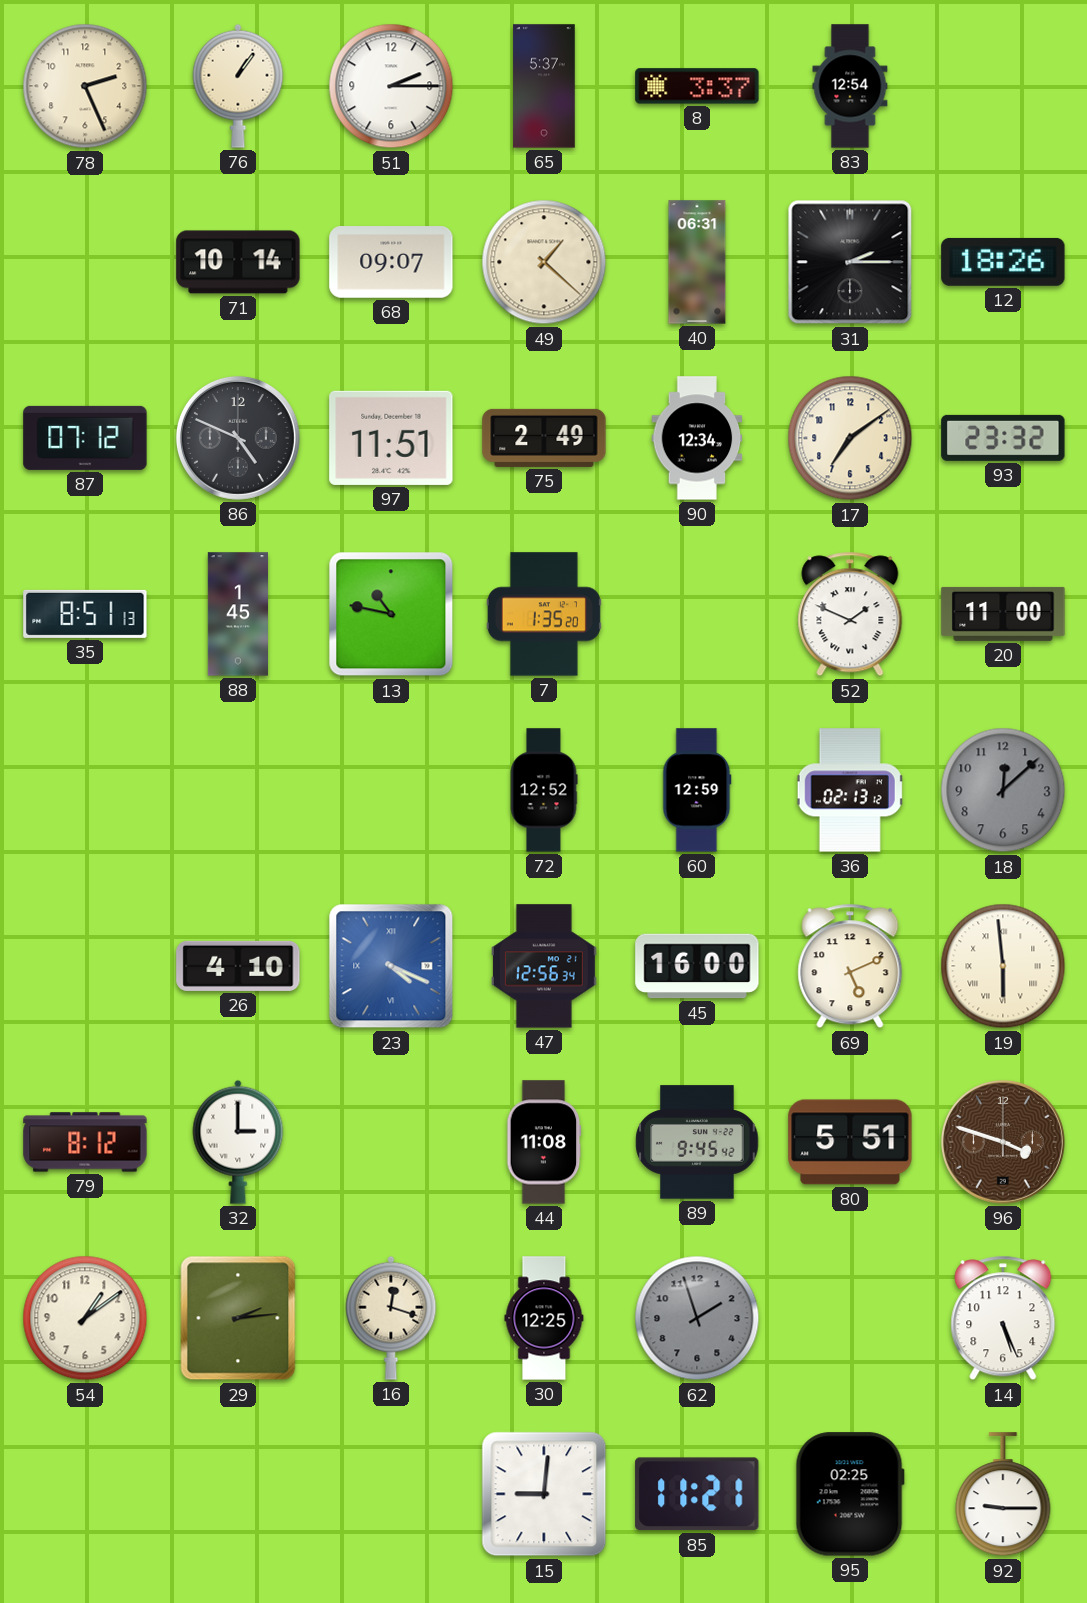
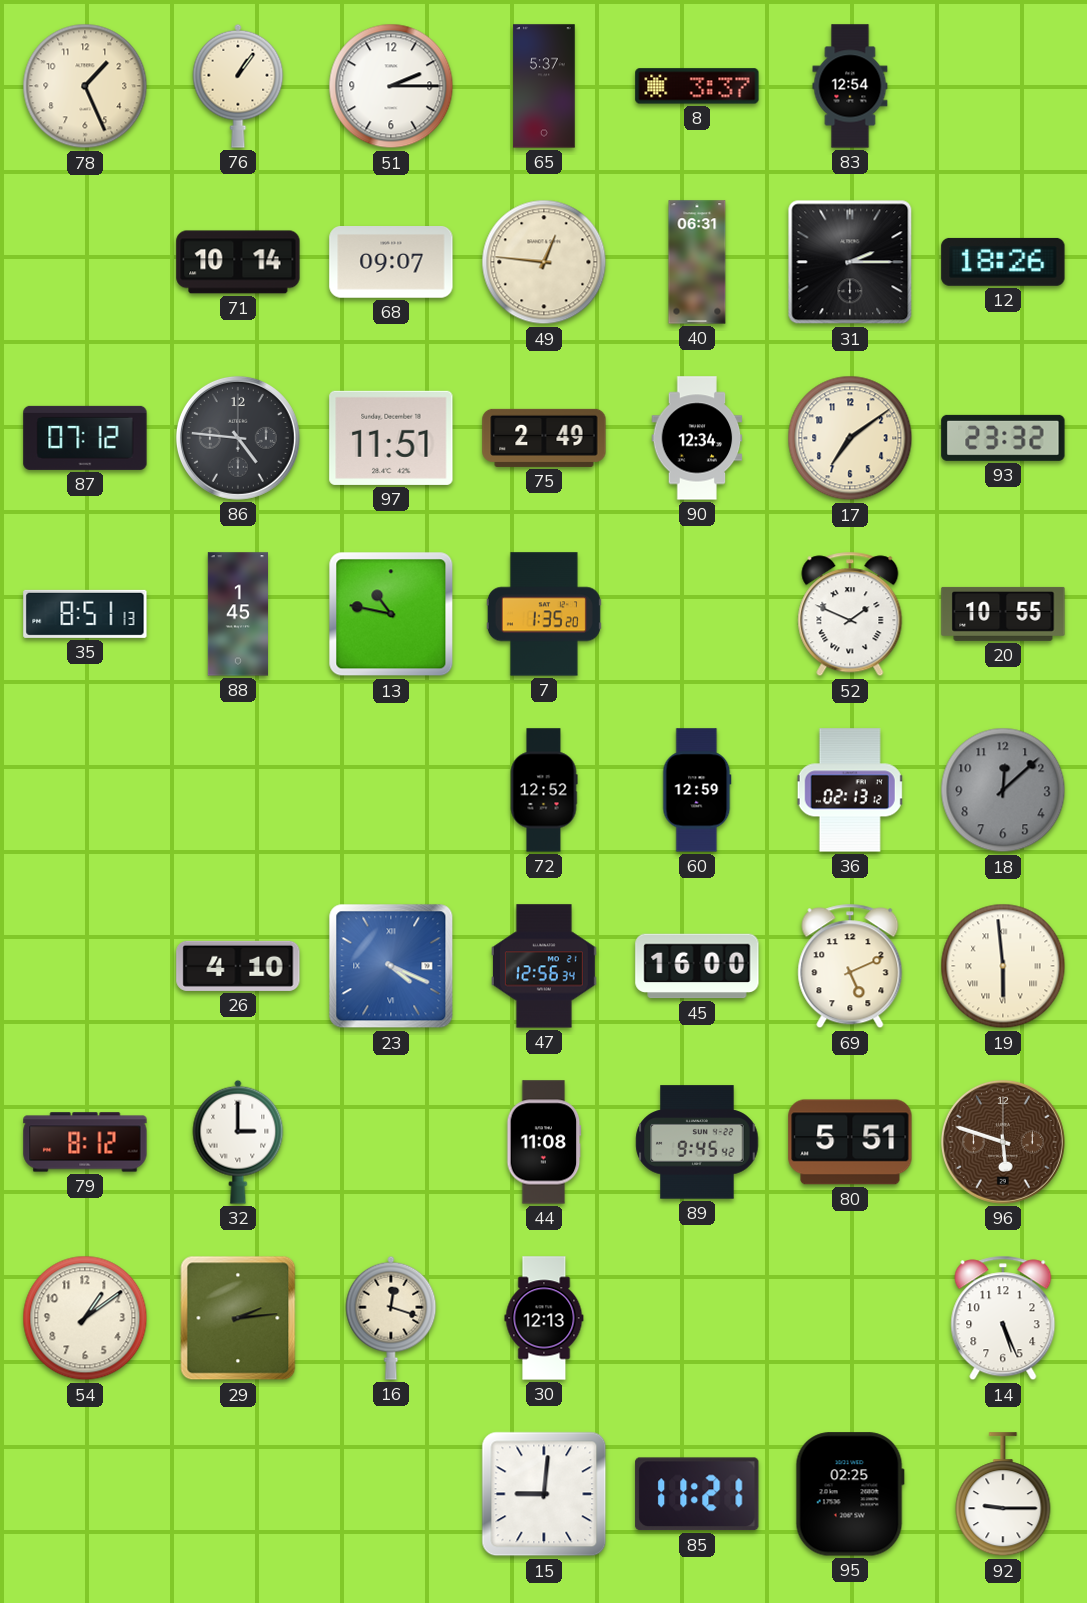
78: 2:26 -> 1:26 (85, 86)
49: 1:22 -> 12:46 (544, 262)
86: 4:49 -> 4:46 (238, 438)
20: 11:00 -> 10:55 (1003, 614)
96: 3:48 -> 5:48 (1003, 1142)
30: 12:25 -> 12:13 (544, 1318)
62: 1:57 -> none (697, 1318)
